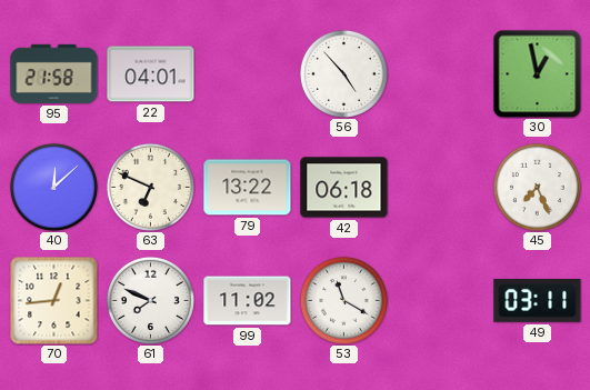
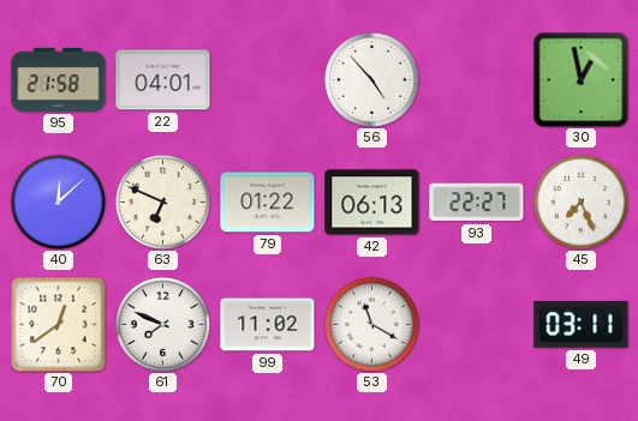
79: 13:22 -> 01:22 (268, 203)
42: 06:18 -> 06:13 (372, 203)
93: none -> 22:27 (477, 203)
70: 12:44 -> 12:39 (59, 325)
